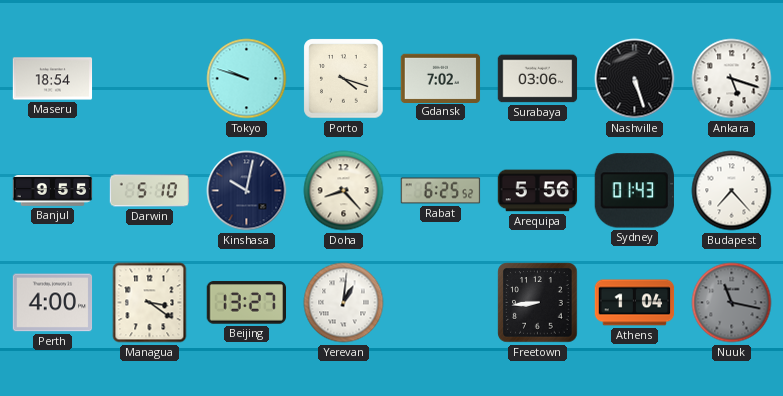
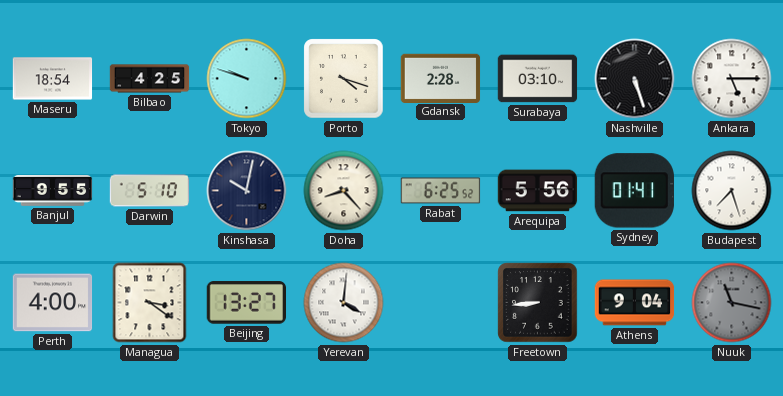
Bilbao: none -> 4:25 (150, 79)
Gdansk: 7:02 -> 2:28 (441, 78)
Surabaya: 03:06 -> 03:10 (538, 79)
Ankara: 5:18 -> 5:15 (732, 79)
Sydney: 01:43 -> 01:41 (634, 191)
Budapest: 7:23 -> 7:27 (732, 191)
Yerevan: 1:01 -> 4:01 (344, 303)
Athens: 1:04 -> 9:04 (635, 303)
